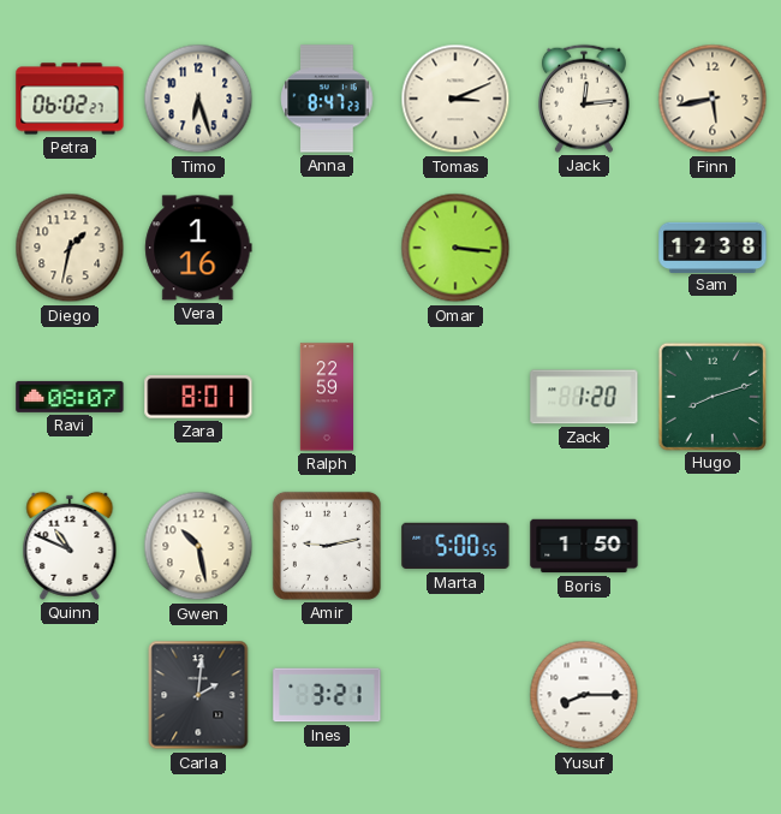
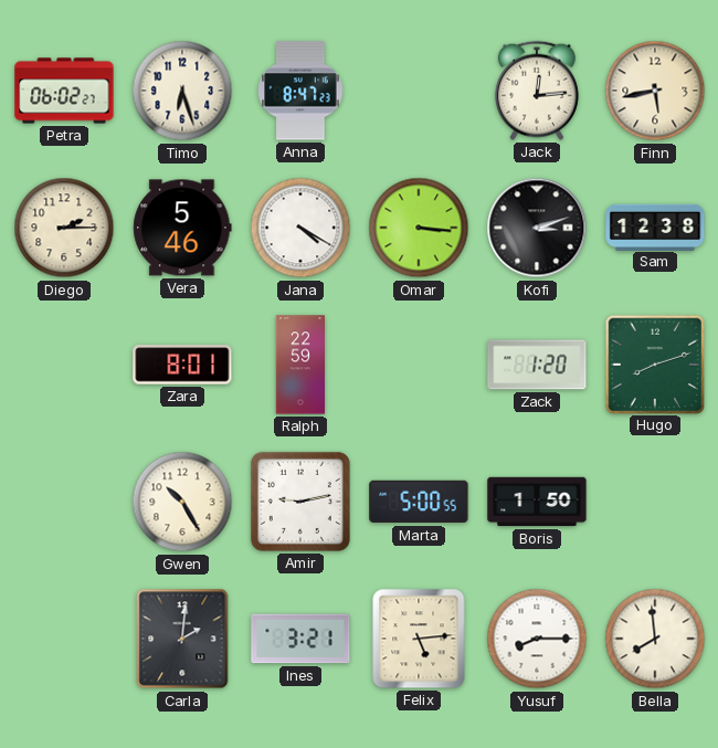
Tomas: 3:11 -> none (455, 99)
Diego: 1:32 -> 2:15 (64, 228)
Vera: 1:16 -> 5:46 (182, 228)
Jana: none -> 4:20 (300, 228)
Kofi: none -> 3:12 (537, 228)
Ravi: 08:07 -> none (70, 397)
Quinn: 10:49 -> none (70, 546)
Gwen: 10:28 -> 10:25 (182, 502)
Felix: none -> 5:14 (419, 639)
Bella: none -> 7:59 (655, 639)
